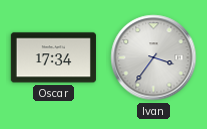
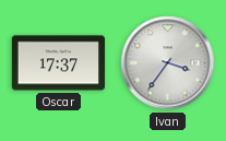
Oscar: 17:34 -> 17:37 (58, 63)
